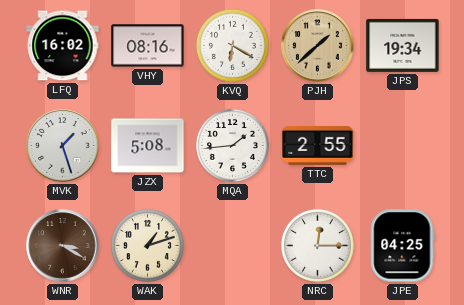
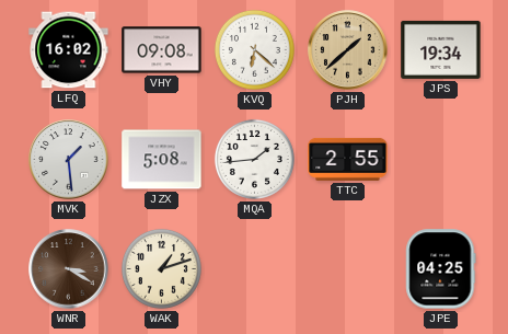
VHY: 08:16 -> 09:08 (162, 50)
KVQ: 6:20 -> 6:22 (254, 49)
MVK: 1:27 -> 1:29 (69, 160)
NRC: 12:15 -> none (317, 245)
